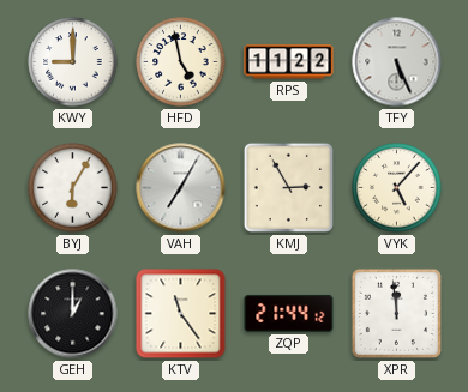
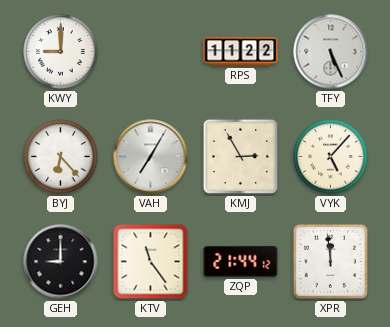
HFD: 4:58 -> none (181, 62)
BYJ: 6:05 -> 6:23 (61, 157)
GEH: 1:00 -> 9:00 (61, 262)
